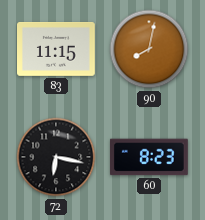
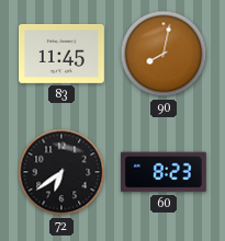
83: 11:15 -> 11:45 (63, 54)
72: 6:17 -> 6:39 (61, 172)
